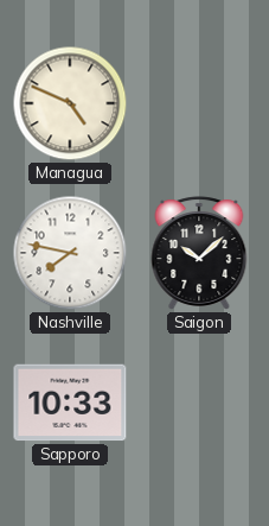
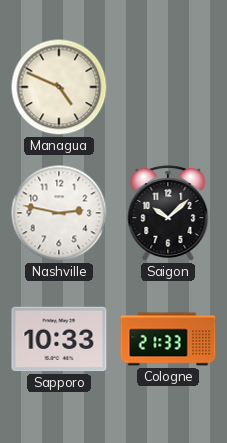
Nashville: 7:47 -> 2:47 (59, 213)
Cologne: none -> 21:33 (168, 339)
